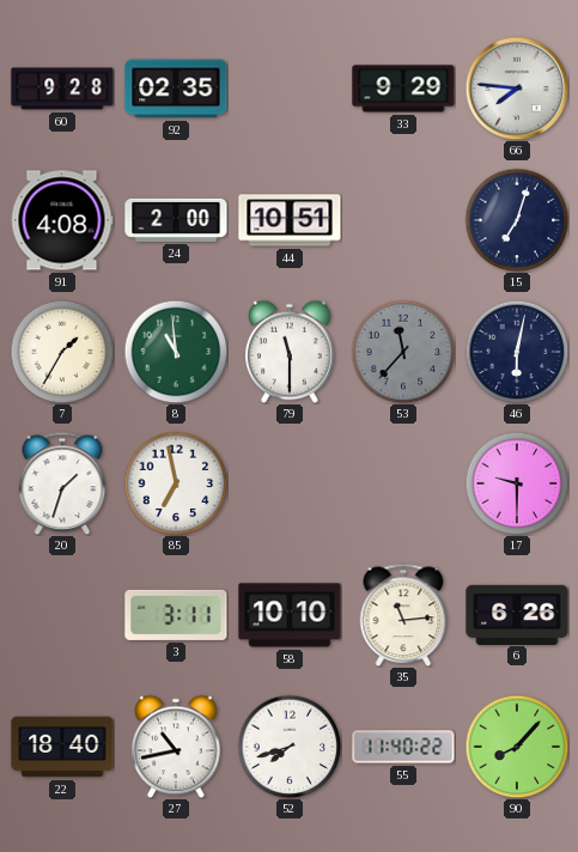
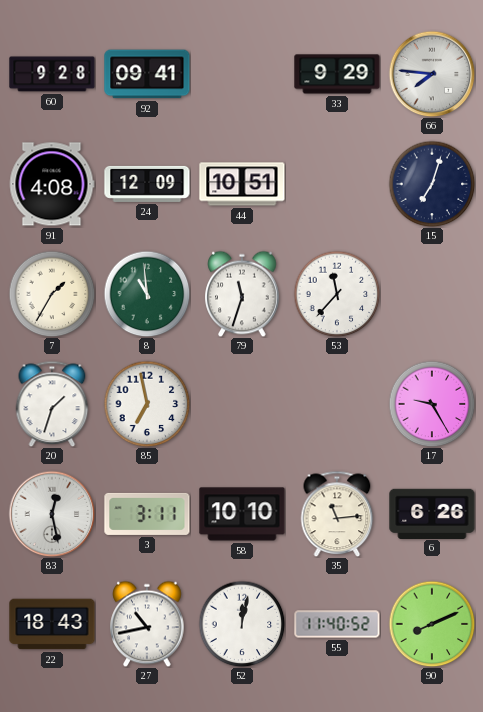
92: 02:35 -> 09:41 (147, 74)
24: 2:00 -> 12:09 (147, 184)
79: 11:30 -> 11:33 (242, 294)
53 dial: grey -> white (337, 294)
46: 6:02 -> none (517, 352)
17: 9:30 -> 9:25 (432, 404)
83: none -> 12:28 (52, 514)
22: 18:40 -> 18:43 (52, 624)
52: 7:42 -> 12:02 (242, 624)
55: 11:40:22 -> 11:40:52 (337, 624)
90: 8:07 -> 8:11 (432, 624)
